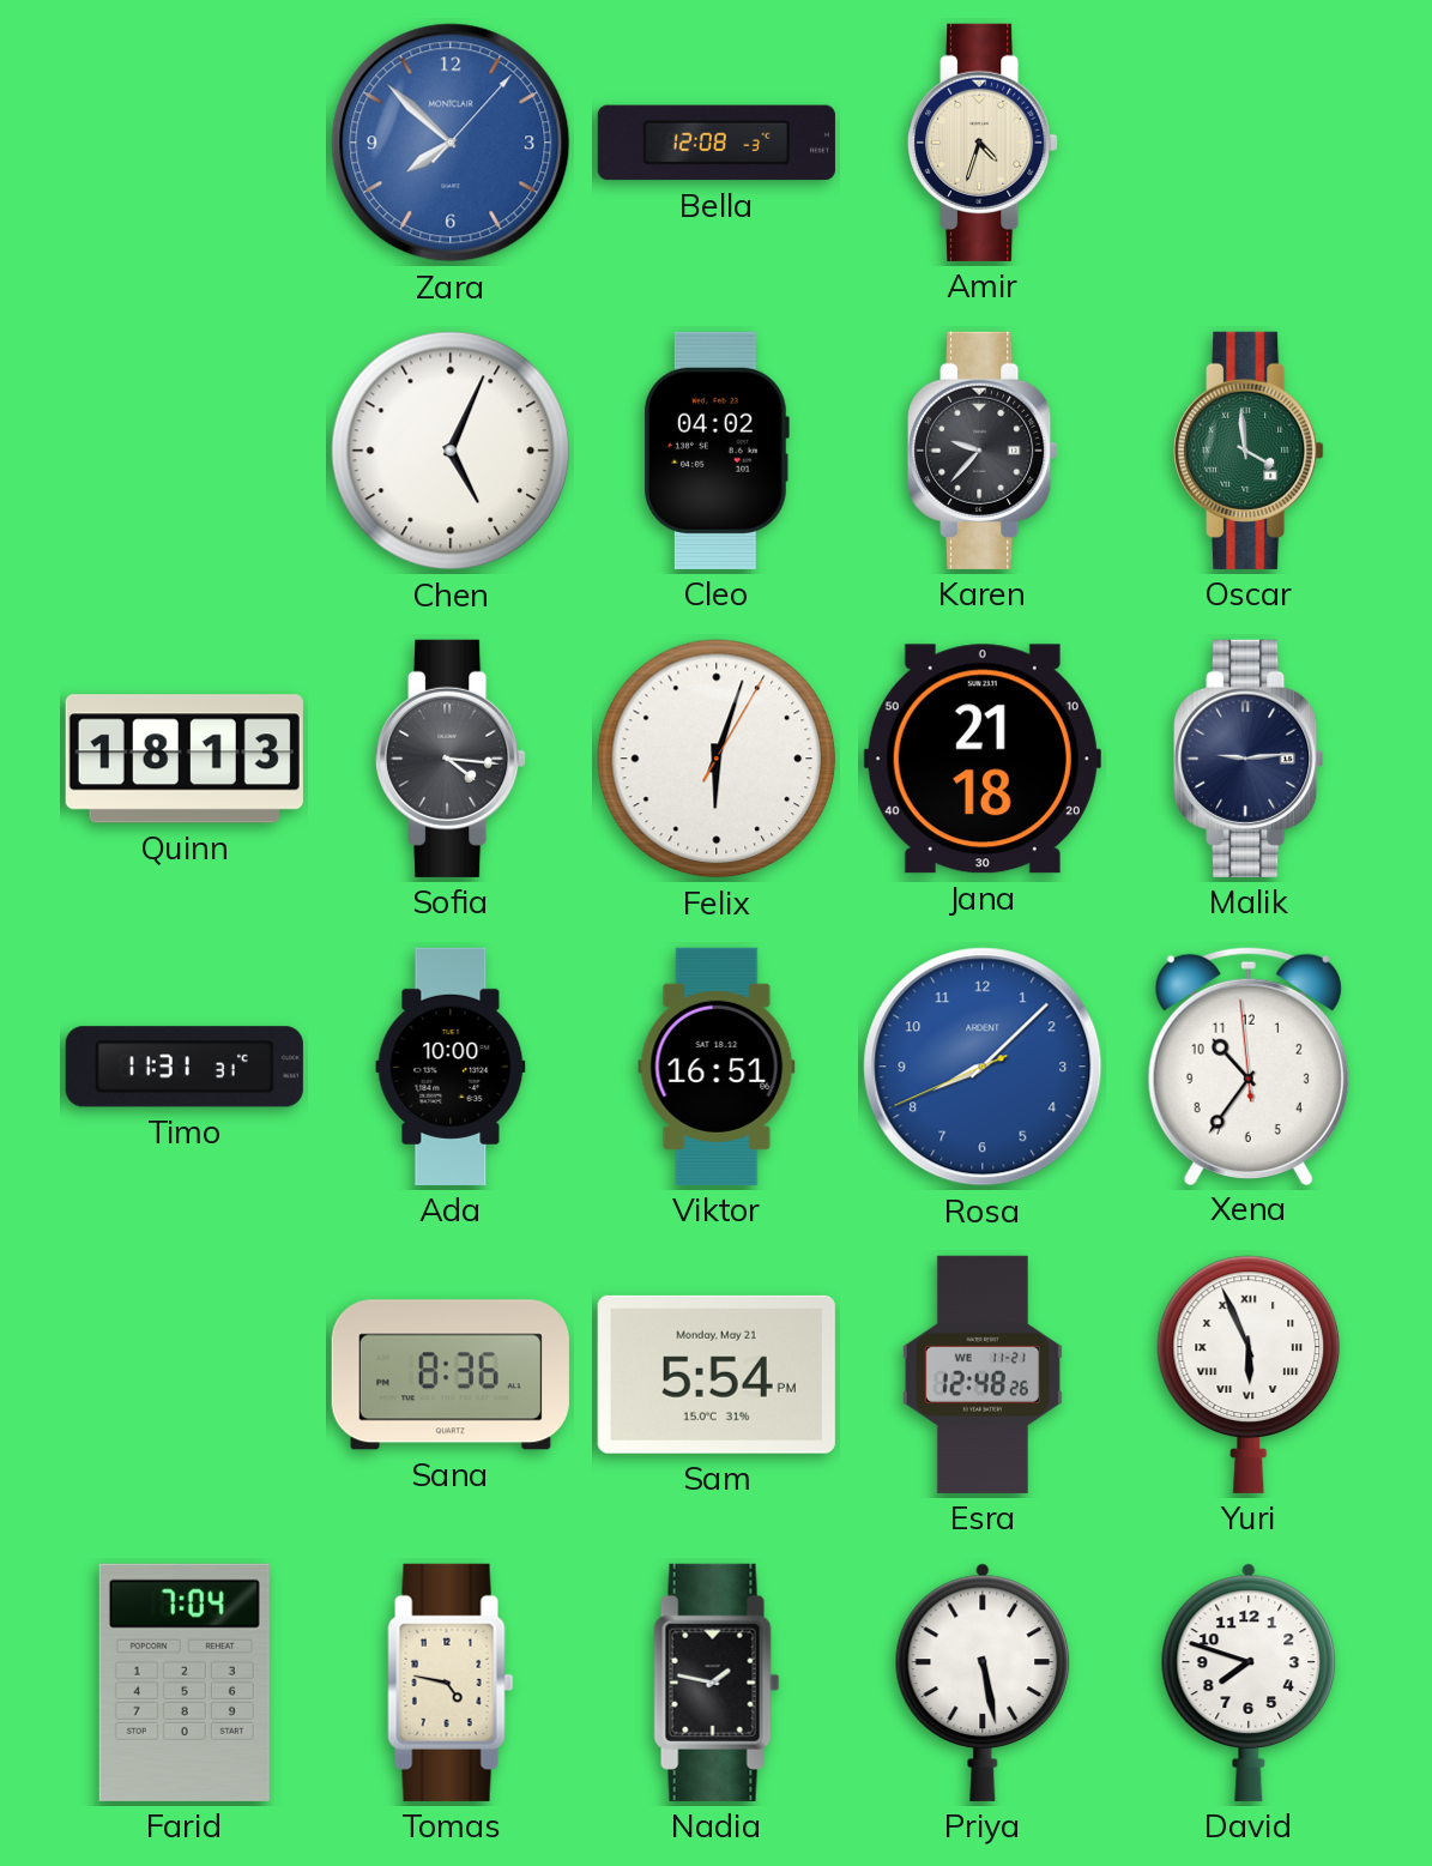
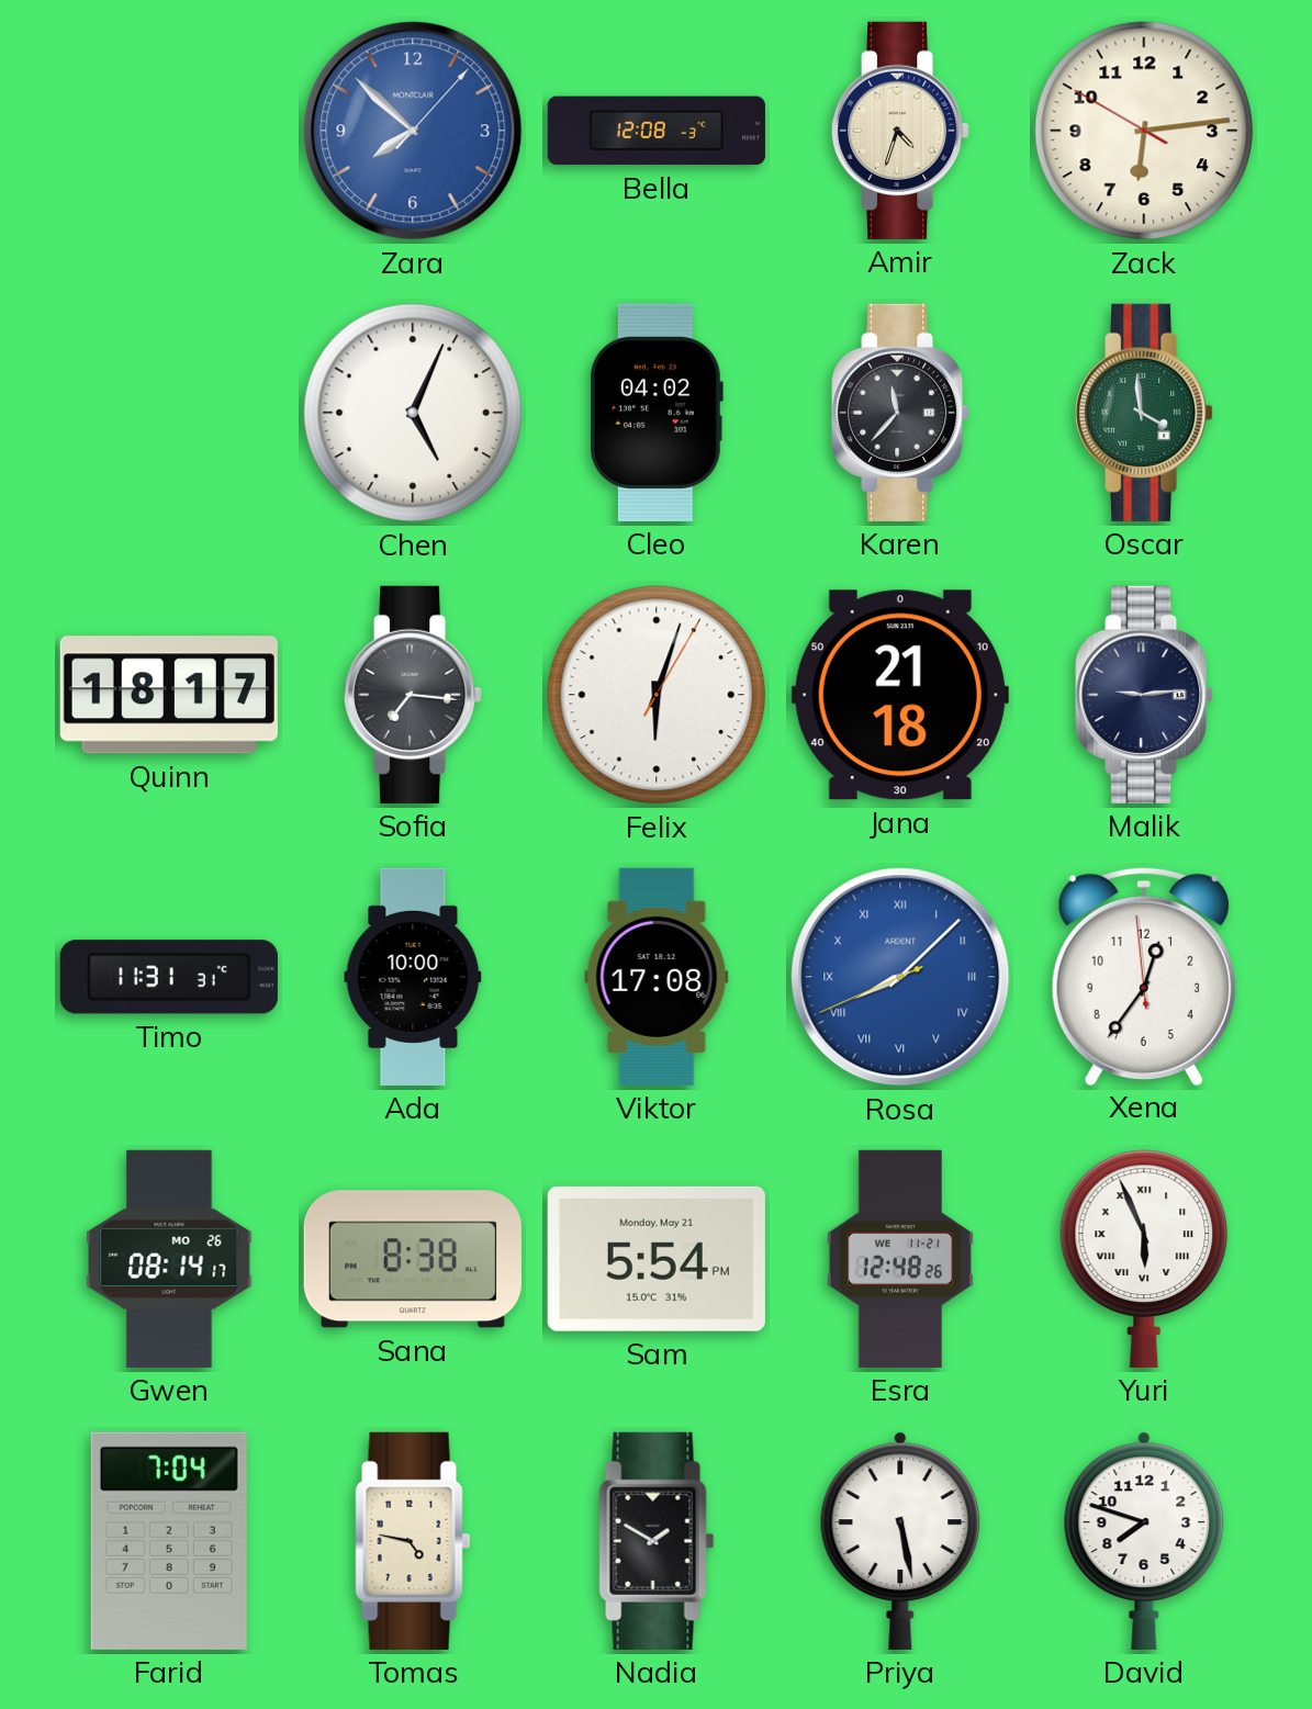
Zack: none -> 6:13 (1144, 131)
Karen: 9:37 -> 11:37 (900, 413)
Quinn: 18:13 -> 18:17 (169, 695)
Sofia: 4:16 -> 7:16 (413, 695)
Viktor: 16:51 -> 17:08 (657, 977)
Rosa numerals: Arabic -> Roman (900, 977)
Xena: 10:35 -> 12:35 (1144, 976)
Gwen: none -> 08:14 (169, 1259)
Sana: 8:36 -> 8:38 (413, 1259)
Nadia: 1:47 -> 1:50 (657, 1541)
